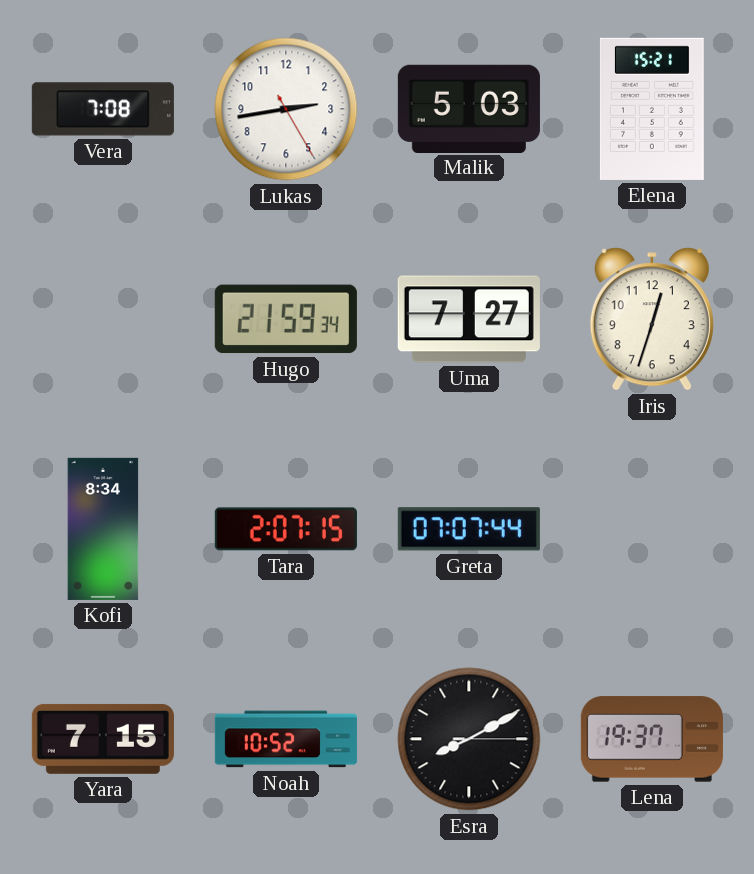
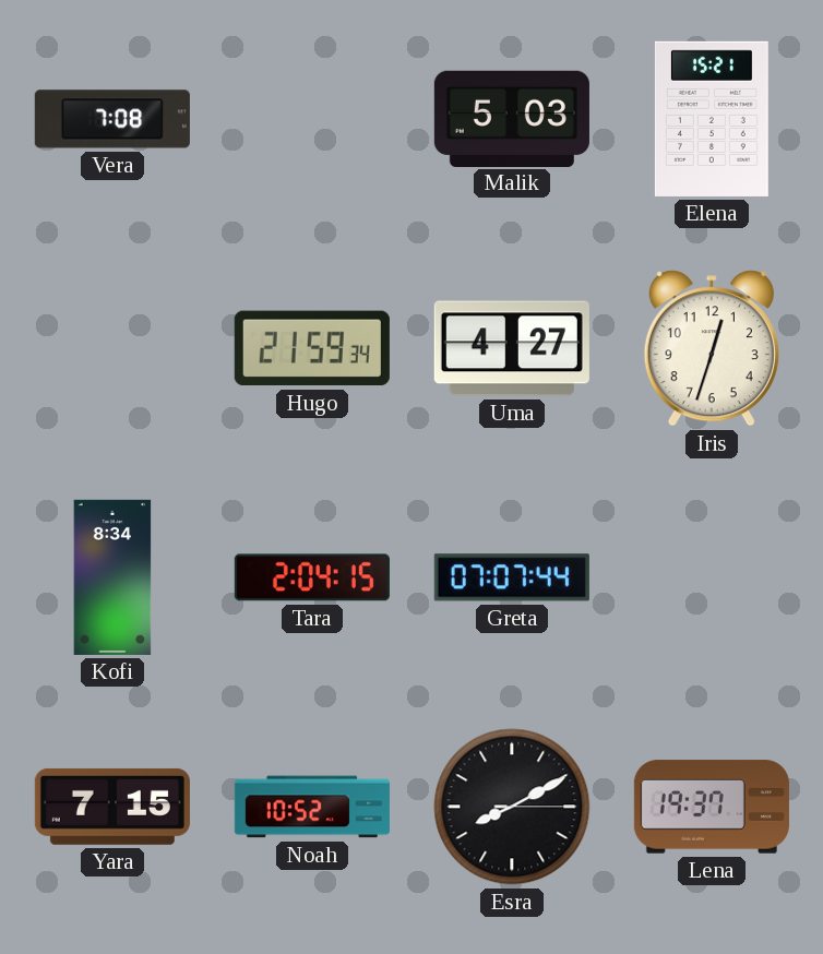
Lukas: 2:43 -> none (286, 109)
Uma: 7:27 -> 4:27 (512, 348)
Tara: 2:07 -> 2:04 (312, 577)
